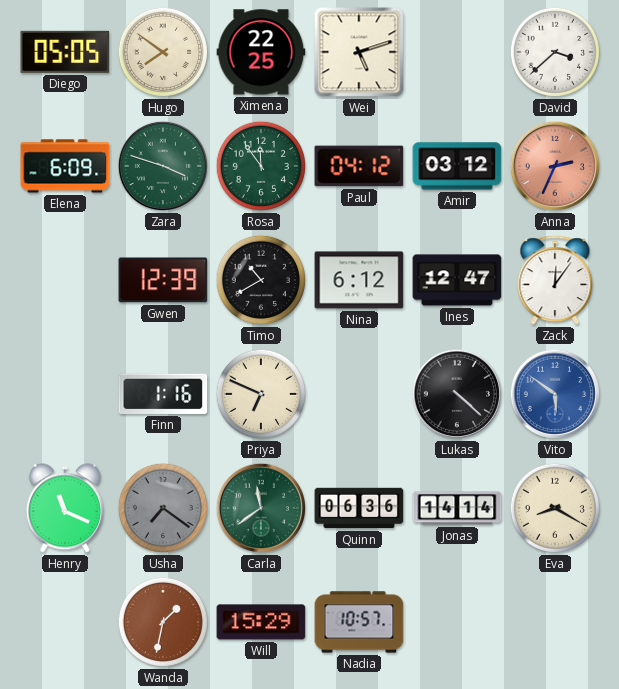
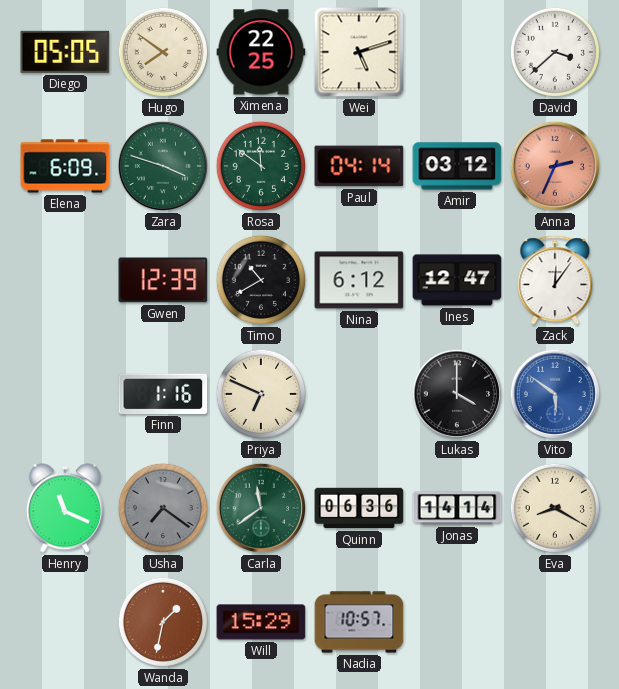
Rosa: 11:54 -> 11:51 (261, 166)
Paul: 04:12 -> 04:14 (359, 166)
Lukas: 4:22 -> 4:00 (457, 394)
